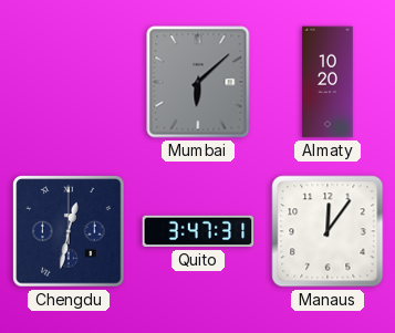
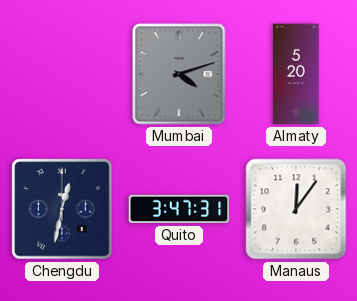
Mumbai: 6:08 -> 4:12 (179, 74)
Almaty: 10:20 -> 5:20 (296, 74)
